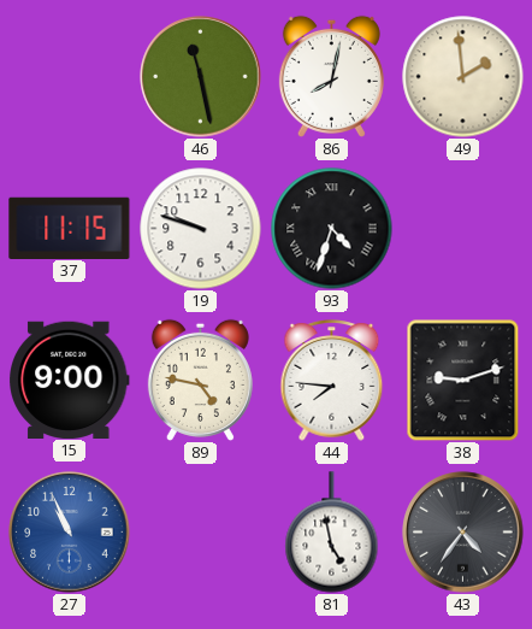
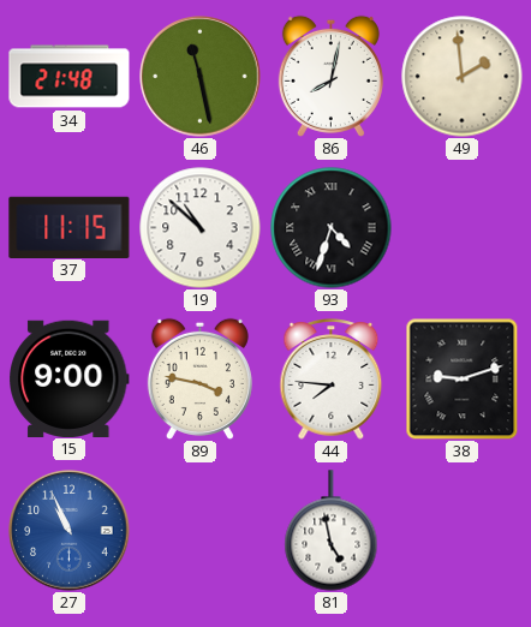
34: none -> 21:48 (70, 77)
19: 9:48 -> 10:52 (201, 228)
89: 4:47 -> 3:47 (199, 378)
43: 4:36 -> none (463, 533)
